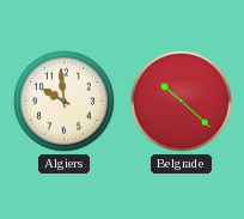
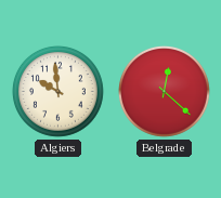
Belgrade: 10:22 -> 12:22 (164, 91)
